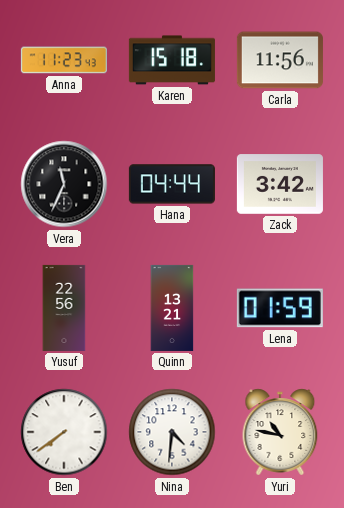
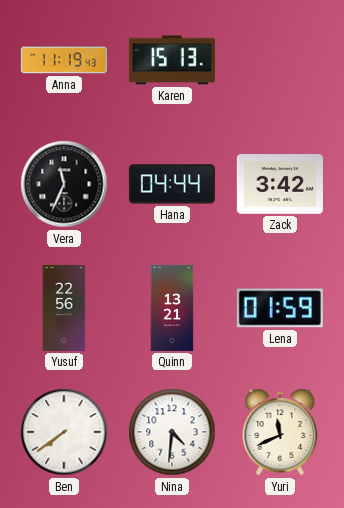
Anna: 11:23 -> 11:19 (64, 60)
Karen: 15:18 -> 15:13 (172, 60)
Carla: 11:56 -> none (280, 60)
Yuri: 10:47 -> 11:41 (280, 432)
